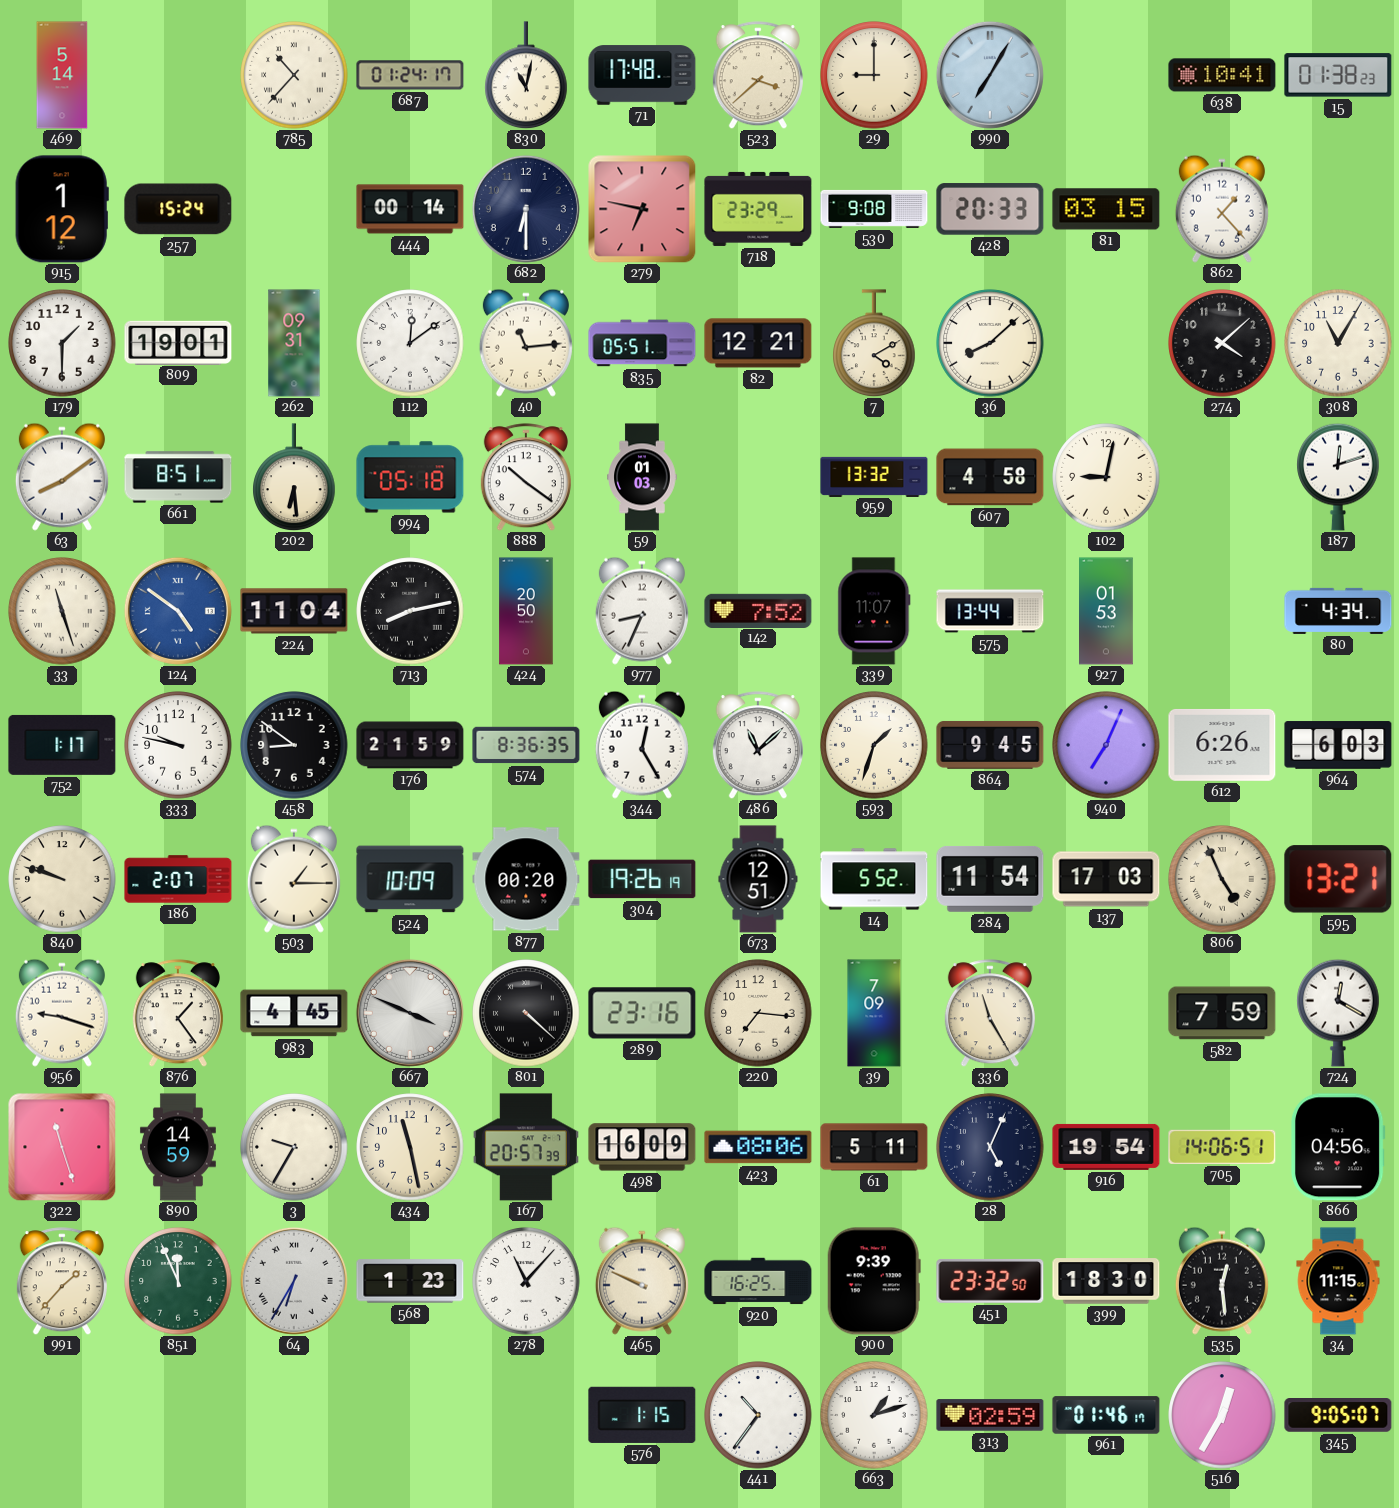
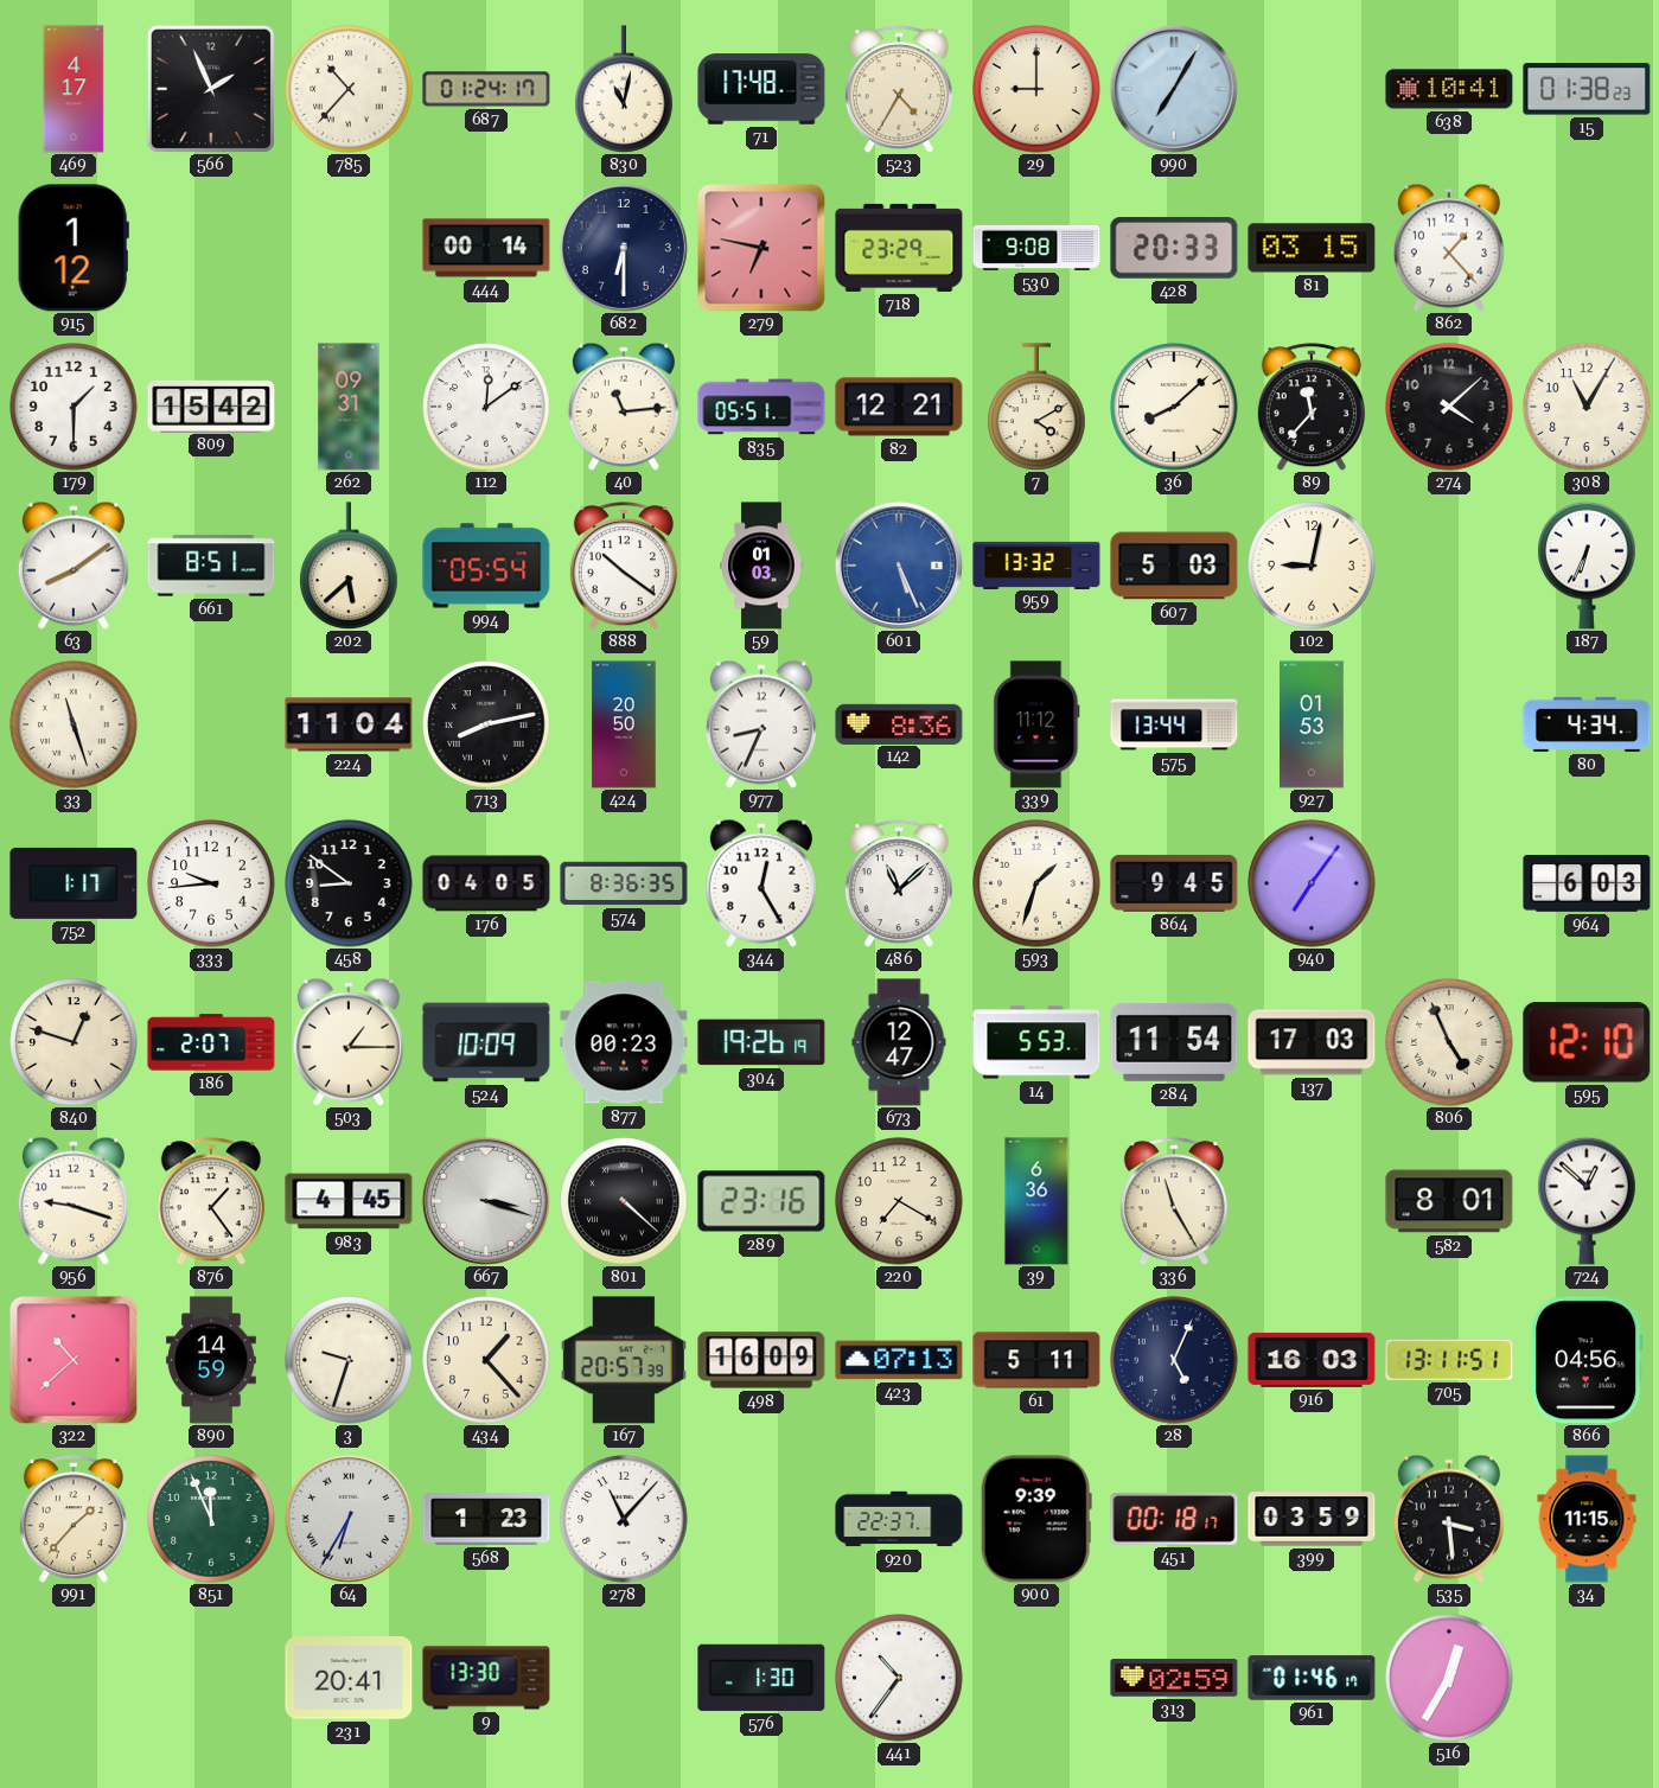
469: 5:14 -> 4:17 (74, 89)
566: none -> 1:56 (210, 88)
523: 3:38 -> 4:35 (899, 89)
257: 15:24 -> none (178, 209)
809: 19:01 -> 15:42 (211, 406)
89: none -> 11:37 (1312, 407)
202: 6:29 -> 5:38 (349, 566)
994: 05:18 -> 05:54 (486, 566)
601: none -> 5:26 (899, 566)
607: 4:58 -> 5:03 (1174, 566)
187: 12:12 -> 6:34 (1587, 566)
124: 4:51 -> none (178, 611)
142: 7:52 -> 8:36 (899, 723)
339: 11:07 -> 11:12 (1036, 724)
333: 9:47 -> 9:44 (211, 883)
176: 21:59 -> 04:05 (486, 883)
940: 7:04 -> 7:06 (1312, 883)
612: 6:26 -> none (1222, 745)
840: 9:48 -> 12:48 (74, 1042)
877: 00:20 -> 00:23 (624, 1042)
673: 12:51 -> 12:47 (899, 1042)
14: 5:52 -> 5:53 (1036, 1042)
595: 13:21 -> 12:10 (1587, 1042)
667: 3:49 -> 3:18 (486, 1201)
220: 7:16 -> 7:20 (899, 1201)
39: 7:09 -> 6:36 (1036, 1201)
582: 7:59 -> 8:01 (1449, 1201)
724: 12:20 -> 12:52 (1587, 1201)
322: 11:27 -> 10:38 (74, 1360)
3: 9:35 -> 9:33 (349, 1360)
434: 11:28 -> 1:23 (486, 1360)
423: 08:06 -> 07:13 (899, 1360)
916: 19:54 -> 16:03 (1312, 1360)
705: 14:06 -> 13:11 (1449, 1360)
465: 9:49 -> none (642, 1281)
920: 16:25 -> 22:37 (899, 1519)
451: 23:32 -> 00:18 (1174, 1519)
399: 18:30 -> 03:59 (1312, 1519)
535: 12:29 -> 3:29 (1449, 1519)
231: none -> 20:41 (349, 1679)
9: none -> 13:30 (486, 1678)
576: 1:15 -> 1:30 (761, 1678)
663: 1:12 -> none (874, 1415)
345: 9:05 -> none (1338, 1416)
